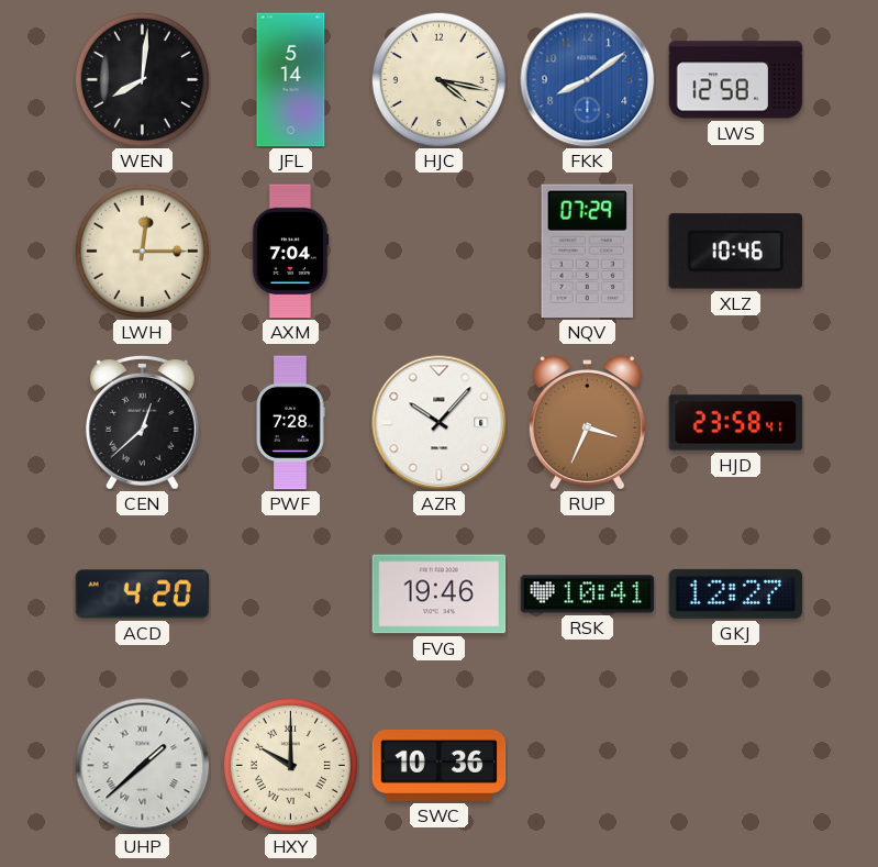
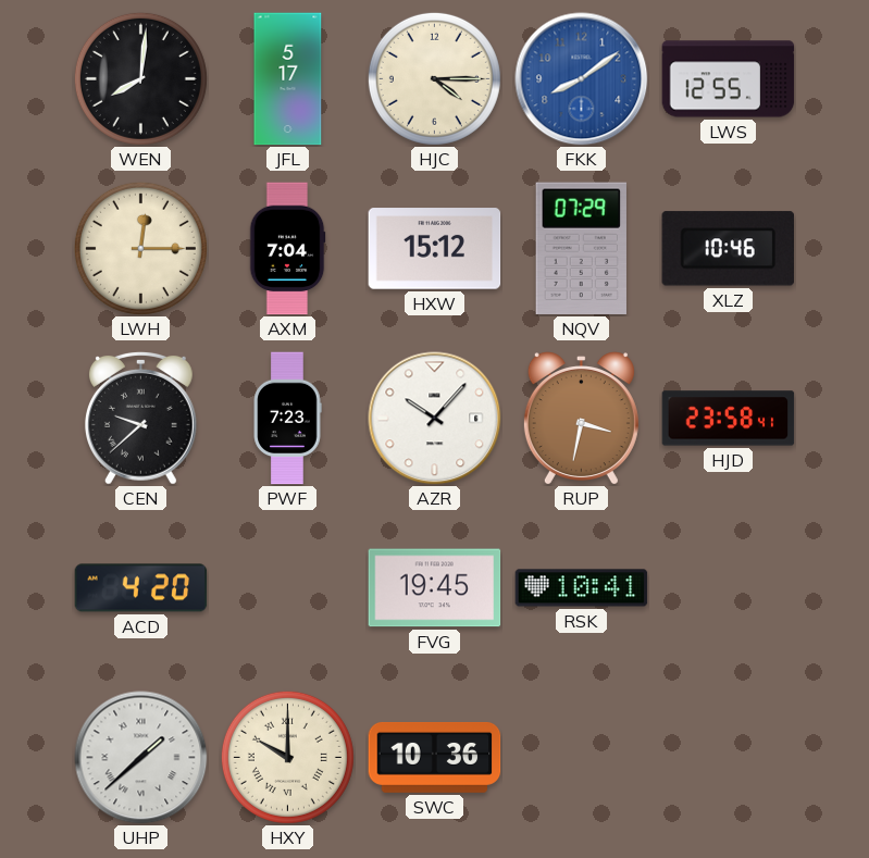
JFL: 5:14 -> 5:17 (288, 79)
HJC: 4:17 -> 4:15 (434, 78)
LWS: 12:58 -> 12:55 (729, 79)
HXW: none -> 15:12 (435, 249)
CEN: 12:38 -> 9:38 (140, 418)
PWF: 7:28 -> 7:23 (287, 419)
RUP: 3:34 -> 3:32 (581, 419)
FVG: 19:46 -> 19:45 (435, 588)
GKJ: 12:27 -> none (736, 593)
